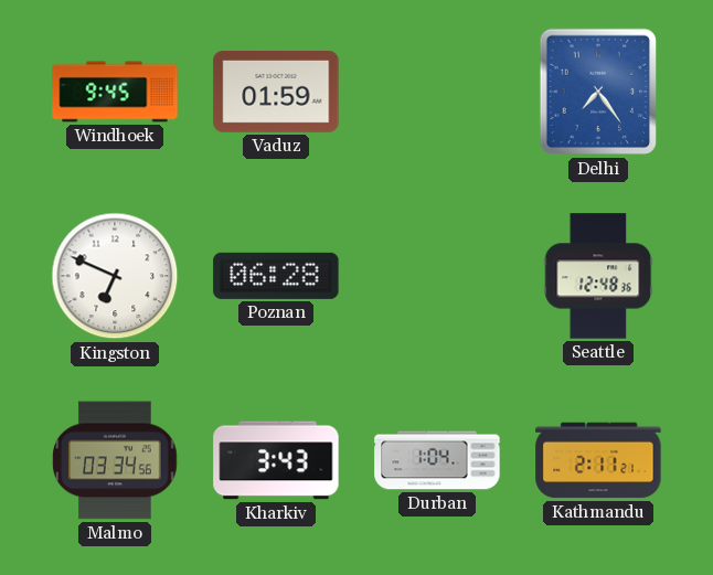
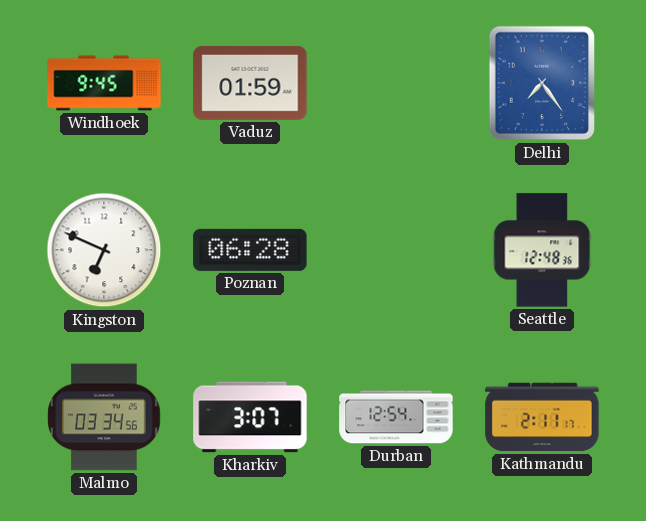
Kharkiv: 3:43 -> 3:07 (250, 417)
Durban: 1:04 -> 12:54 (396, 417)
Kathmandu: 2:11:21 -> 2:11:17 (542, 417)
